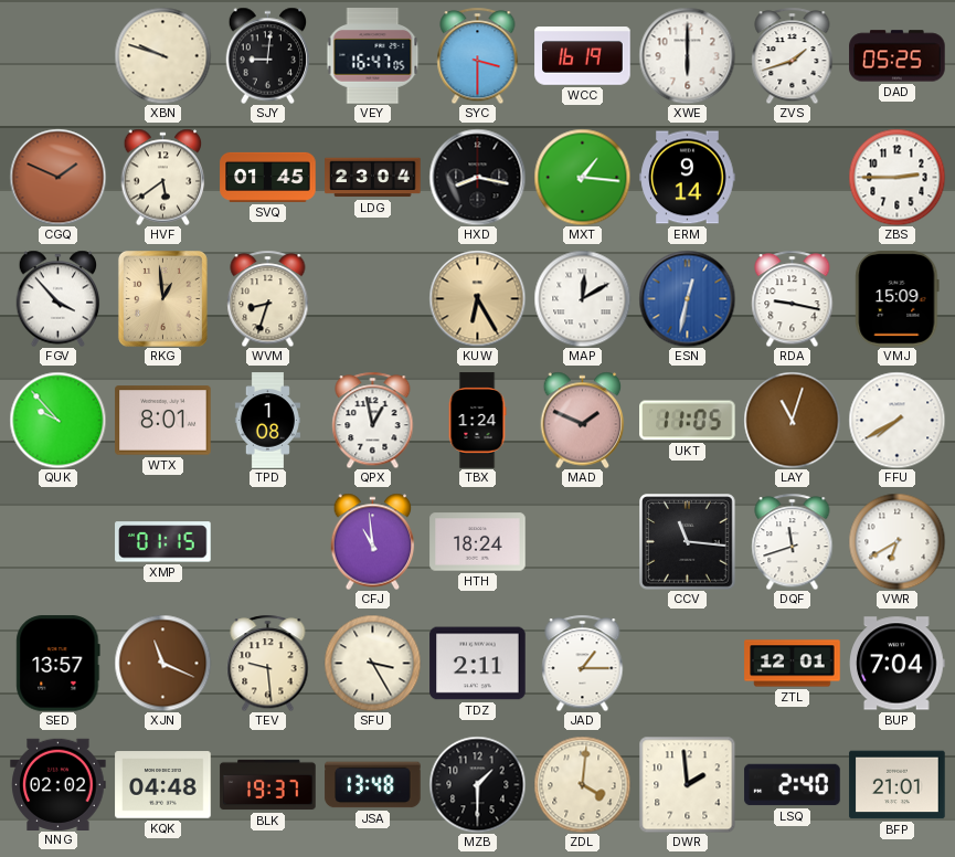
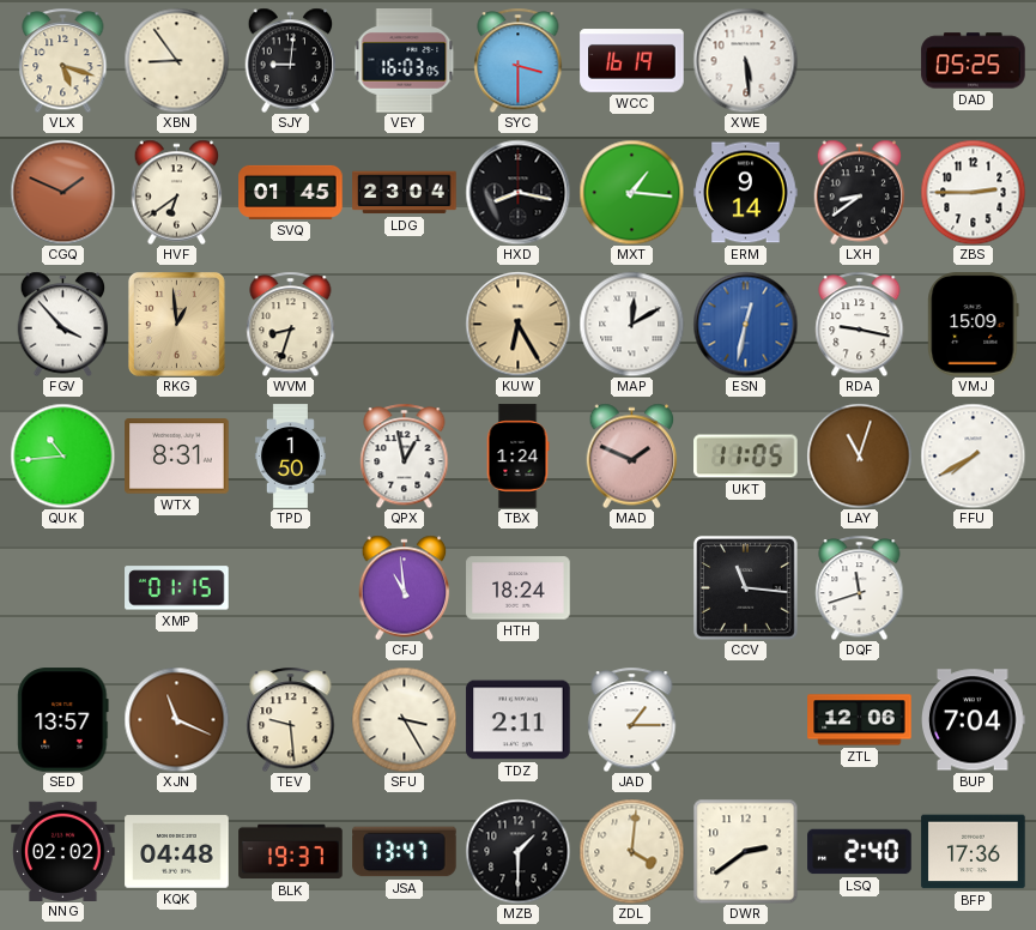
VLX: none -> 5:18 (63, 60)
XBN: 9:48 -> 8:54 (176, 60)
VEY: 16:47 -> 16:03 (405, 61)
XWE: 6:00 -> 5:29 (745, 60)
ZVS: 1:42 -> none (793, 55)
HVF: 5:39 -> 6:39 (177, 192)
LXH: none -> 8:39 (860, 192)
QUK: 9:53 -> 10:44 (62, 455)
WTX: 8:01 -> 8:31 (177, 457)
TPD: 1:08 -> 1:50 (290, 457)
VWR: 6:40 -> none (896, 541)
ZTL: 12:01 -> 12:06 (860, 720)
JSA: 13:48 -> 13:47 (405, 852)
DWR: 1:59 -> 2:39 (745, 851)
BFP: 21:01 -> 17:36 (974, 852)
